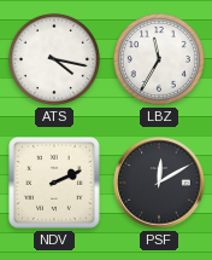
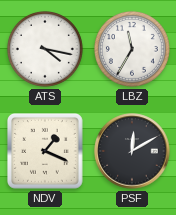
NDV: 2:11 -> 1:19 (46, 152)
